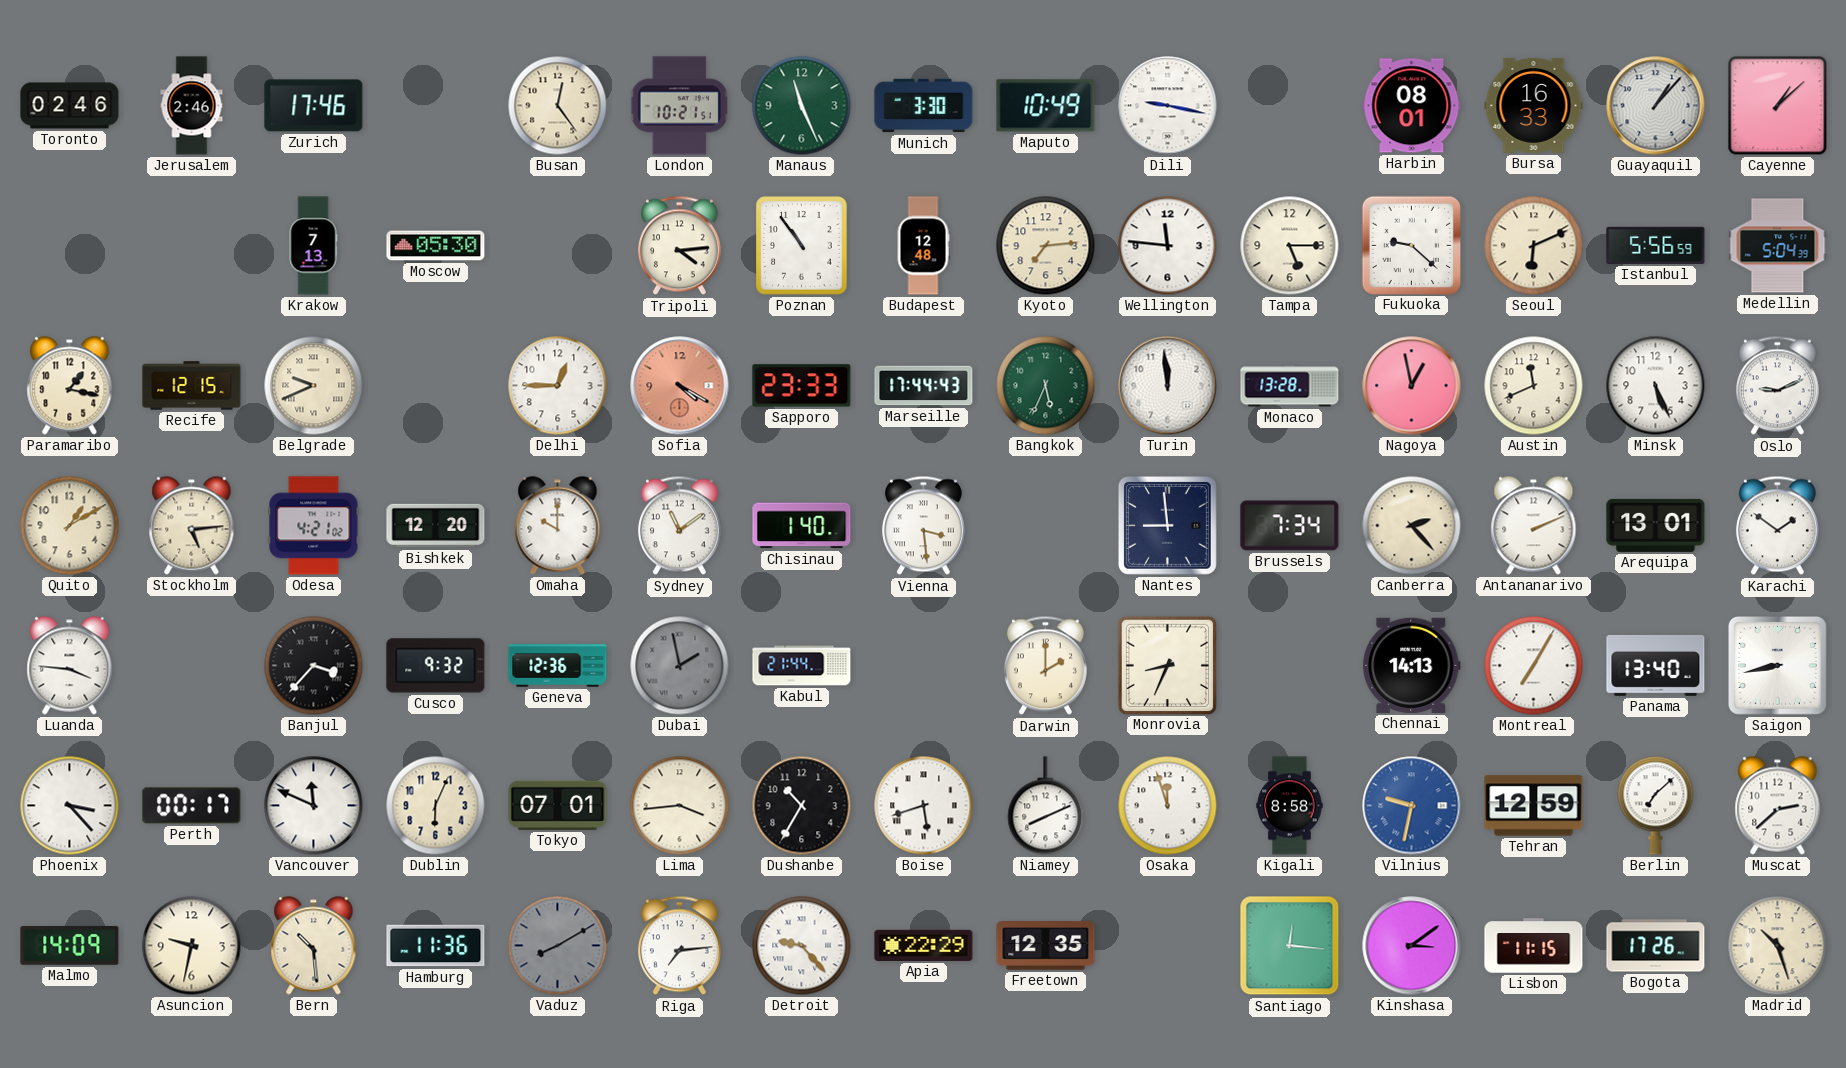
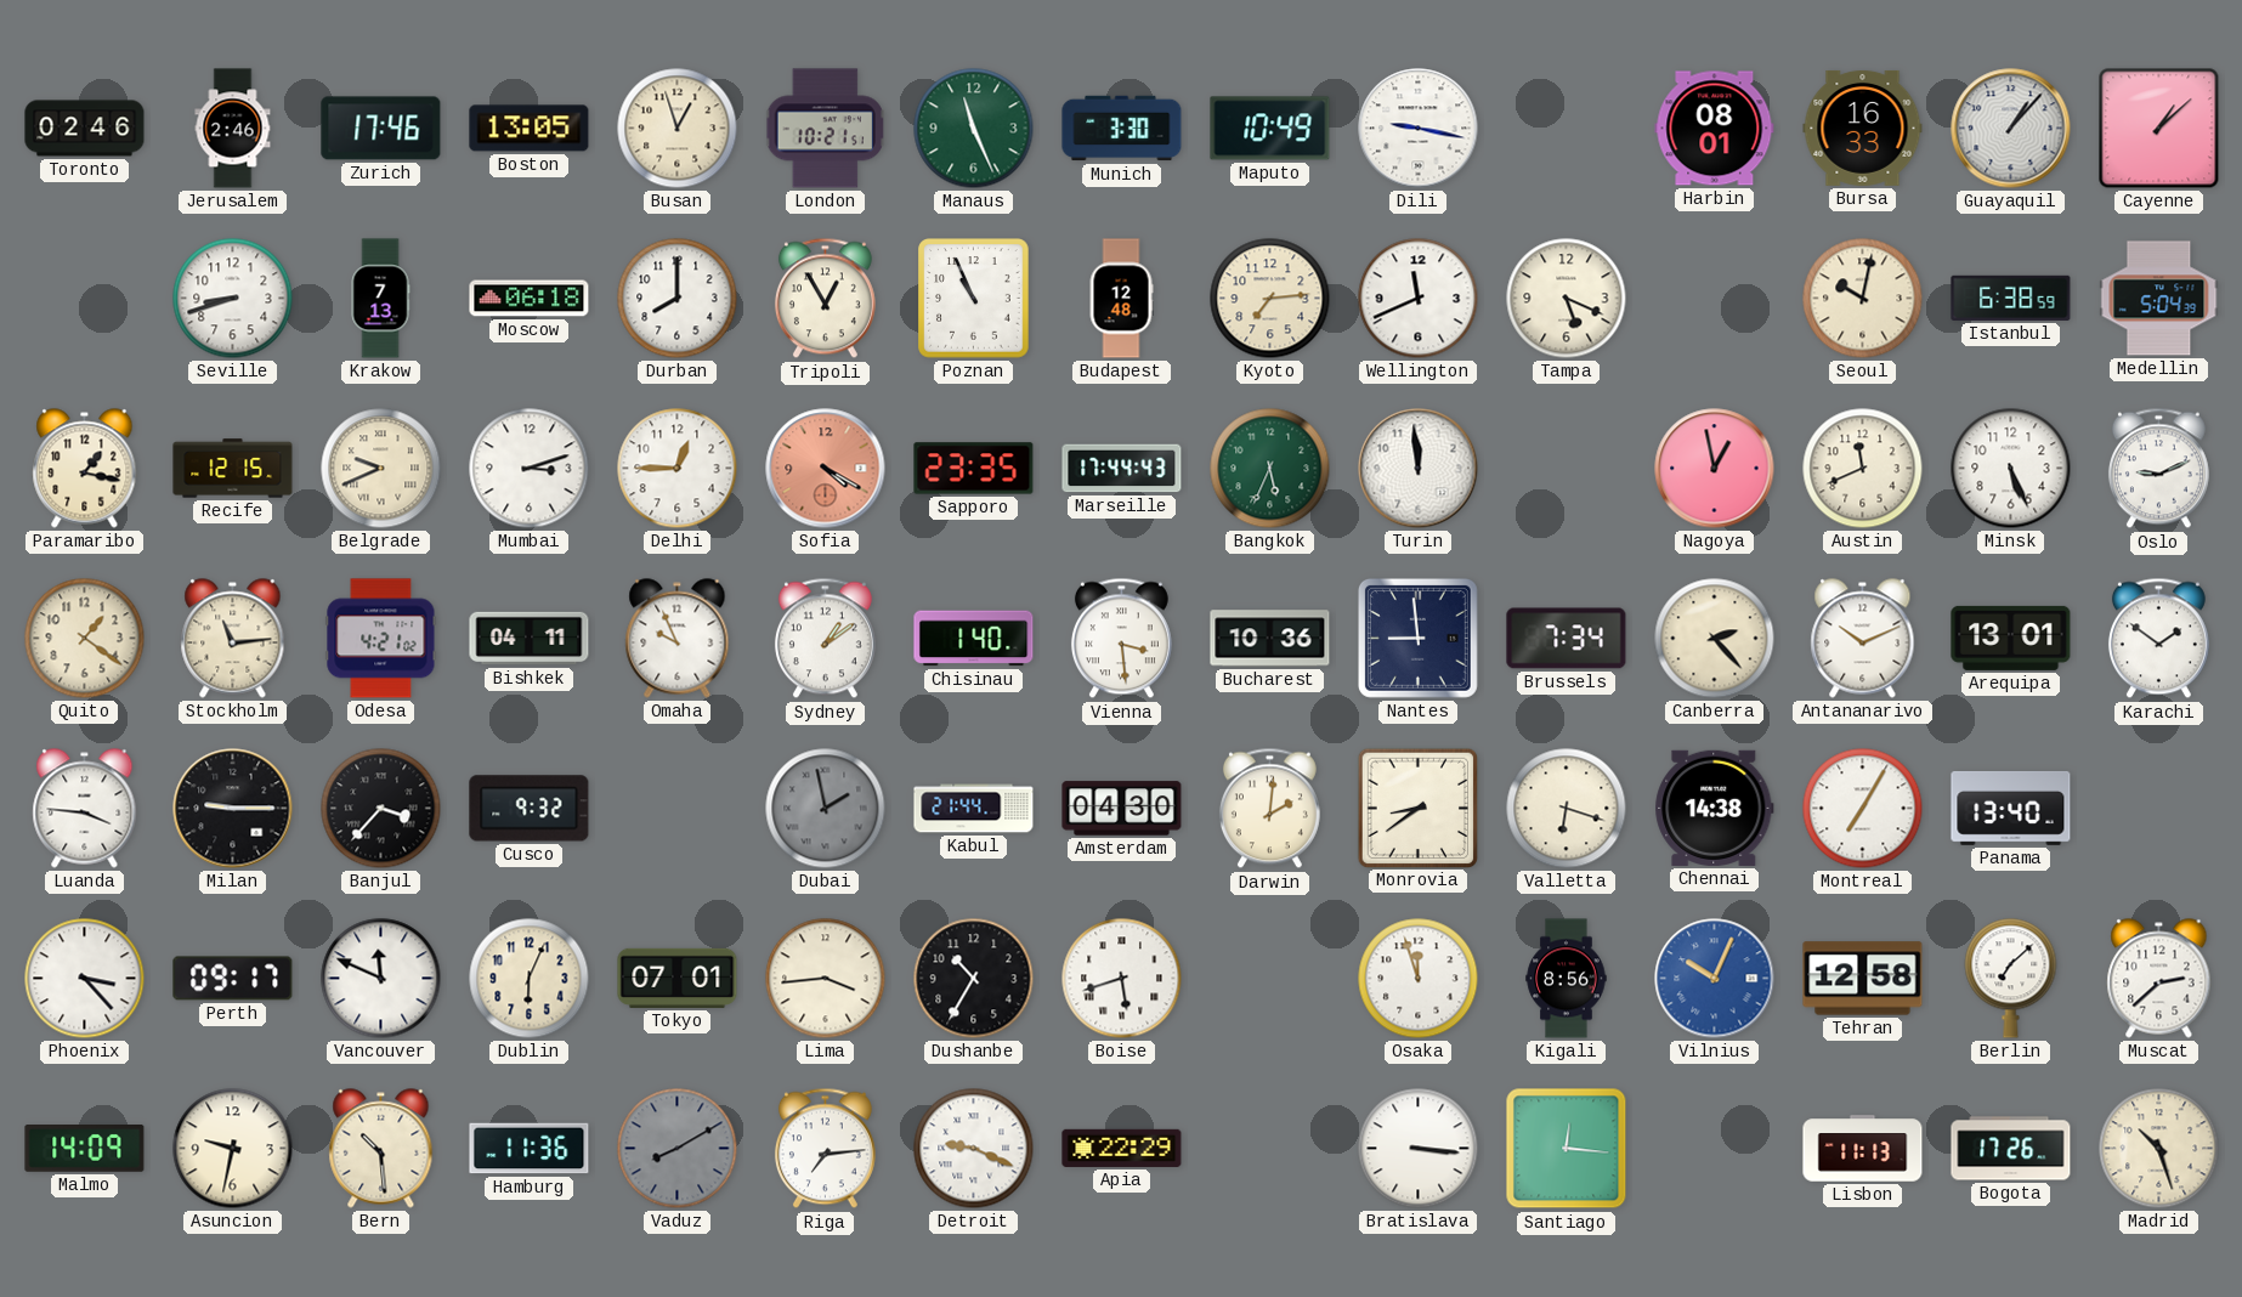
Boston: none -> 13:05 (530, 129)
Busan: 12:24 -> 12:57 (678, 129)
Seville: none -> 8:42 (233, 299)
Moscow: 05:30 -> 06:18 (530, 299)
Durban: none -> 8:00 (678, 299)
Tripoli: 4:14 -> 12:55 (825, 299)
Poznan: 10:54 -> 10:56 (974, 299)
Wellington: 11:46 -> 11:41 (1419, 299)
Tampa: 5:15 -> 5:19 (1567, 299)
Fukuoka: 9:22 -> none (1411, 245)
Seoul: 6:11 -> 10:02 (1863, 299)
Istanbul: 5:56 -> 6:38 (2011, 298)
Mumbai: none -> 3:12 (530, 469)
Sapporo: 23:33 -> 23:35 (974, 469)
Monaco: 13:28 -> none (1290, 386)
Quito: 1:10 -> 1:21 (85, 639)
Stockholm: 5:14 -> 11:14 (233, 639)
Bishkek: 12:20 -> 04:11 (530, 639)
Omaha: 10:00 -> 9:56 (678, 639)
Sydney: 11:09 -> 1:09 (825, 639)
Bucharest: none -> 10:36 (1270, 639)
Antananarivo: 2:11 -> 10:11 (1863, 639)
Milan: none -> 9:15 (233, 809)
Geneva: 12:36 -> none (558, 666)
Amsterdam: none -> 04:30 (1122, 809)
Darwin: 2:00 -> 2:01 (1269, 809)
Monrovia: 8:34 -> 8:39 (1417, 808)
Valletta: none -> 6:18 (1567, 809)
Chennai: 14:13 -> 14:38 (1715, 808)
Saigon: 8:43 -> none (1777, 665)
Perth: 00:17 -> 09:17 (233, 979)
Niamey: 8:11 -> none (1046, 806)
Kigali: 8:58 -> 8:56 (1567, 979)
Vilnius: 9:32 -> 10:04 (1715, 979)
Tehran: 12:59 -> 12:58 (1863, 979)
Detroit: 9:23 -> 9:19 (974, 1149)
Freetown: 12:35 -> none (1046, 946)
Bratislava: none -> 3:16 (1419, 1149)
Kinshasa: 3:09 -> none (1412, 946)
Lisbon: 11:15 -> 11:13 (1863, 1149)
